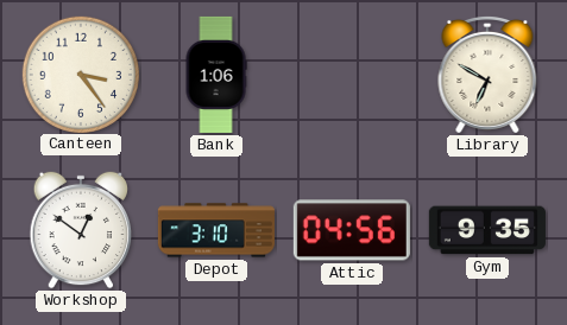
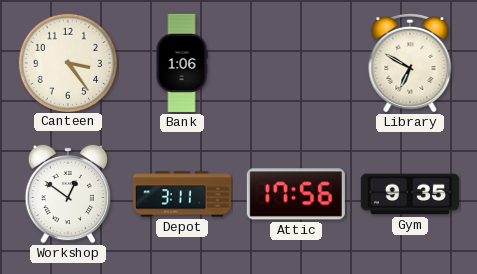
Depot: 3:10 -> 3:11 (182, 194)
Attic: 04:56 -> 17:56 (296, 194)
